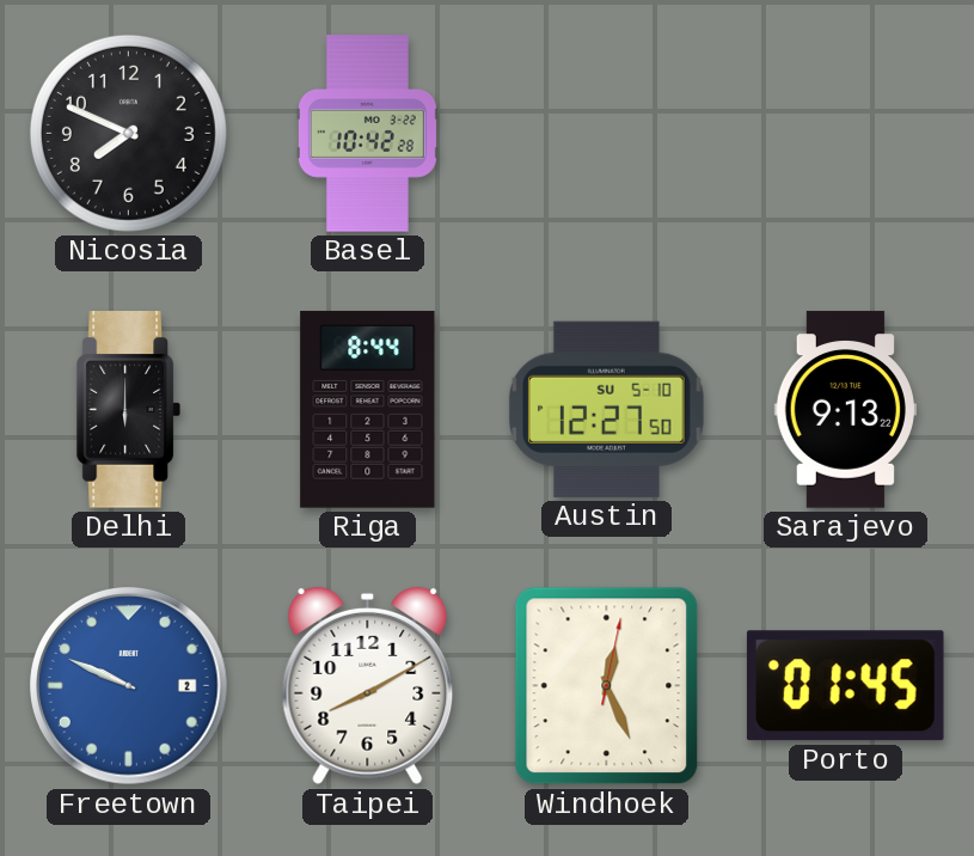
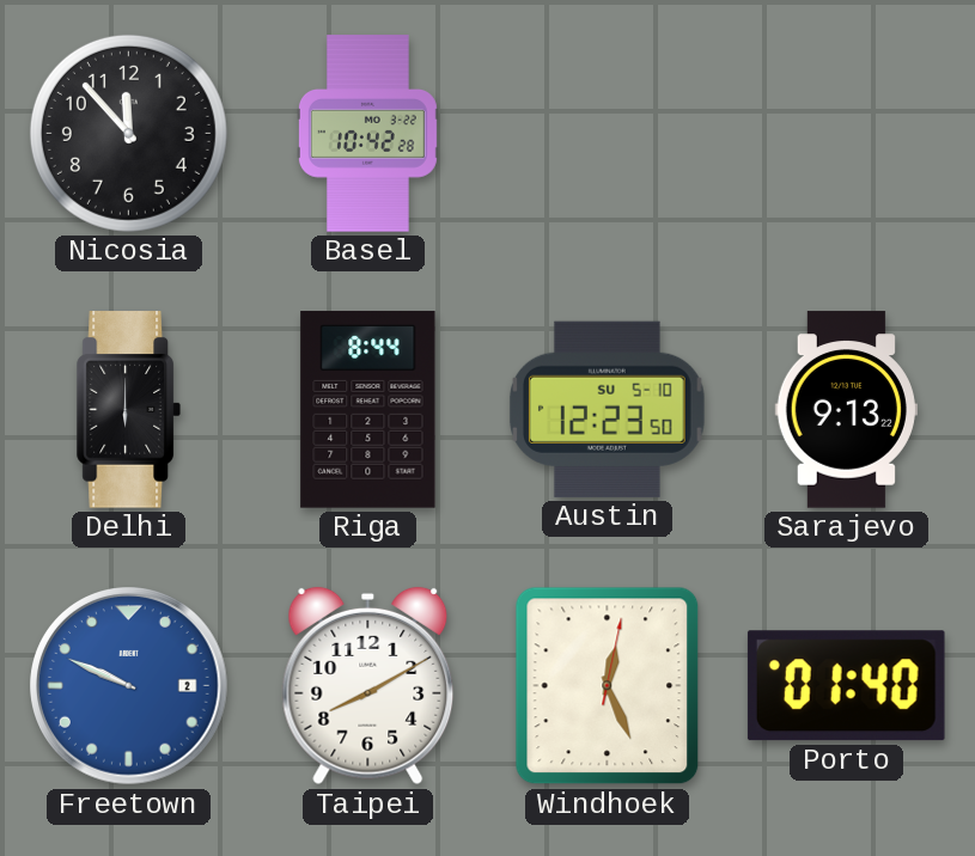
Nicosia: 7:49 -> 11:53 (128, 133)
Austin: 12:27 -> 12:23 (607, 409)
Porto: 01:45 -> 01:40 (846, 686)
